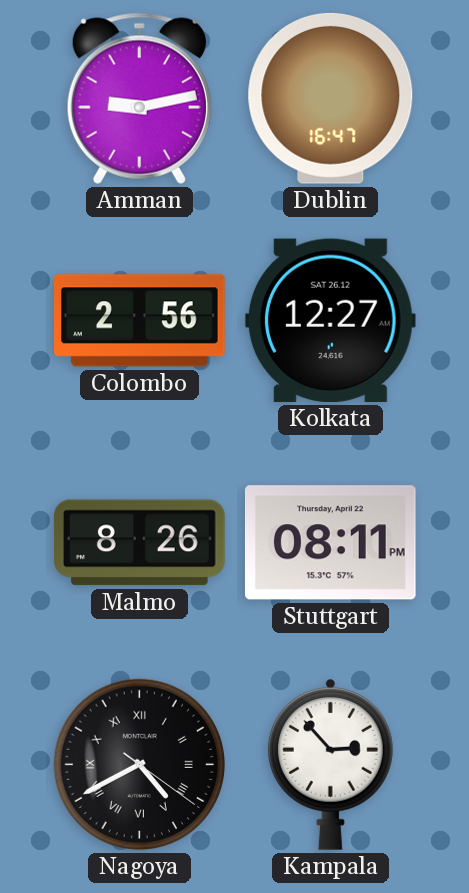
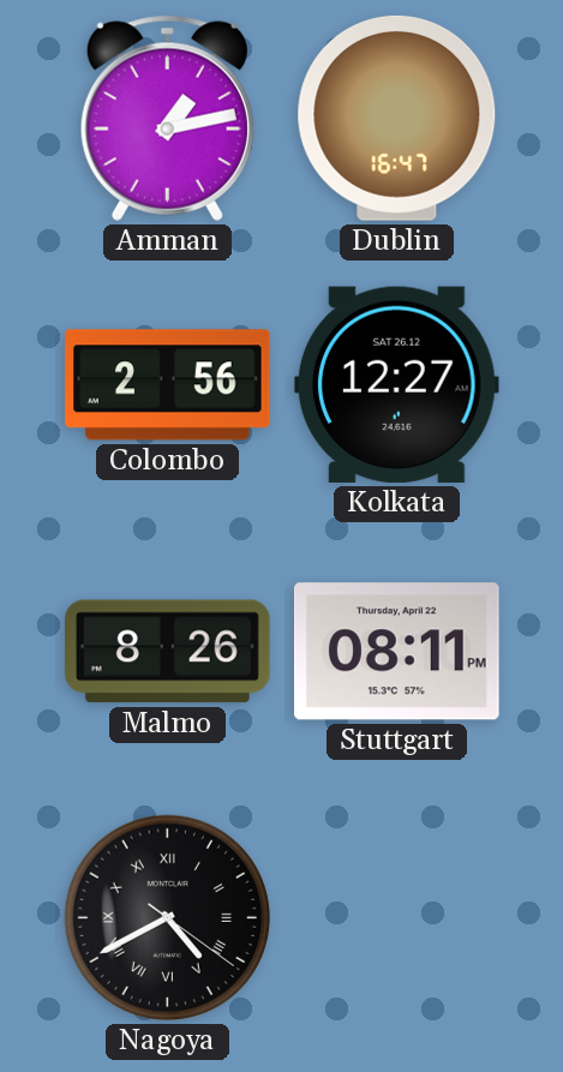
Amman: 9:13 -> 1:13 (167, 118)
Kampala: 2:53 -> none (330, 764)
